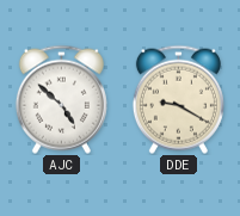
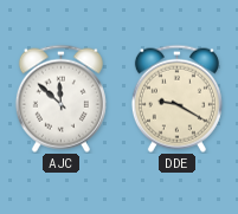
AJC: 4:52 -> 11:52 (60, 98)
